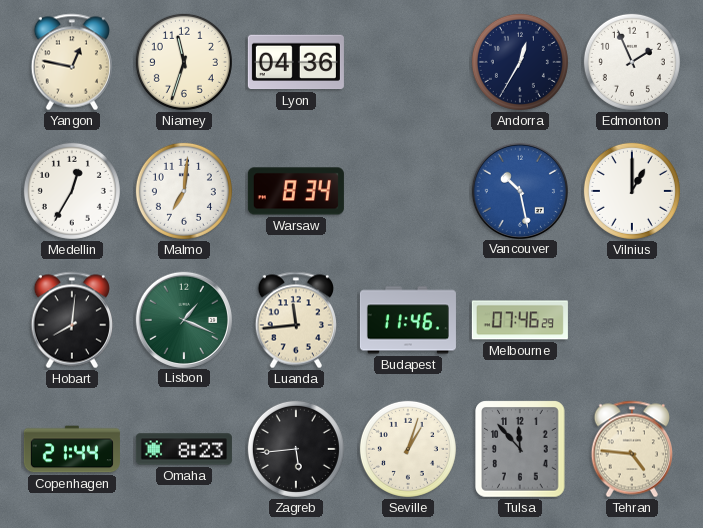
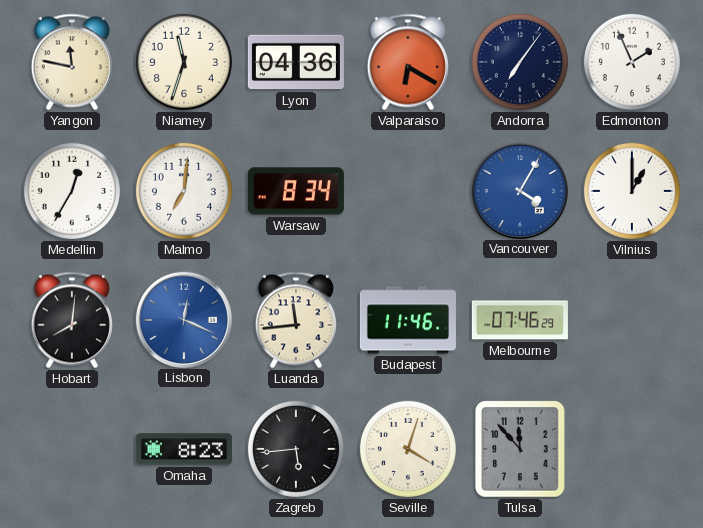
Yangon: 12:47 -> 11:47 (71, 62)
Valparaiso: none -> 6:20 (407, 62)
Andorra: 12:35 -> 7:06 (520, 62)
Vancouver: 10:28 -> 4:05 (519, 190)
Lisbon: 1:19 -> 12:19 (183, 319)
Lisbon dial: green -> blue (183, 319)
Copenhagen: 21:44 -> none (72, 449)
Seville: 1:03 -> 4:03 (408, 449)
Tehran: 4:46 -> none (631, 449)
